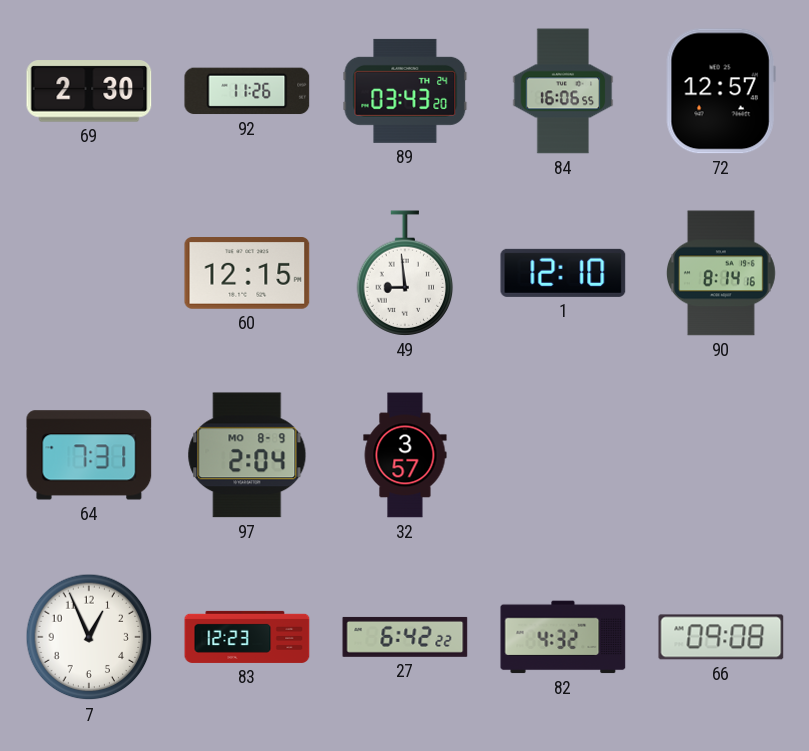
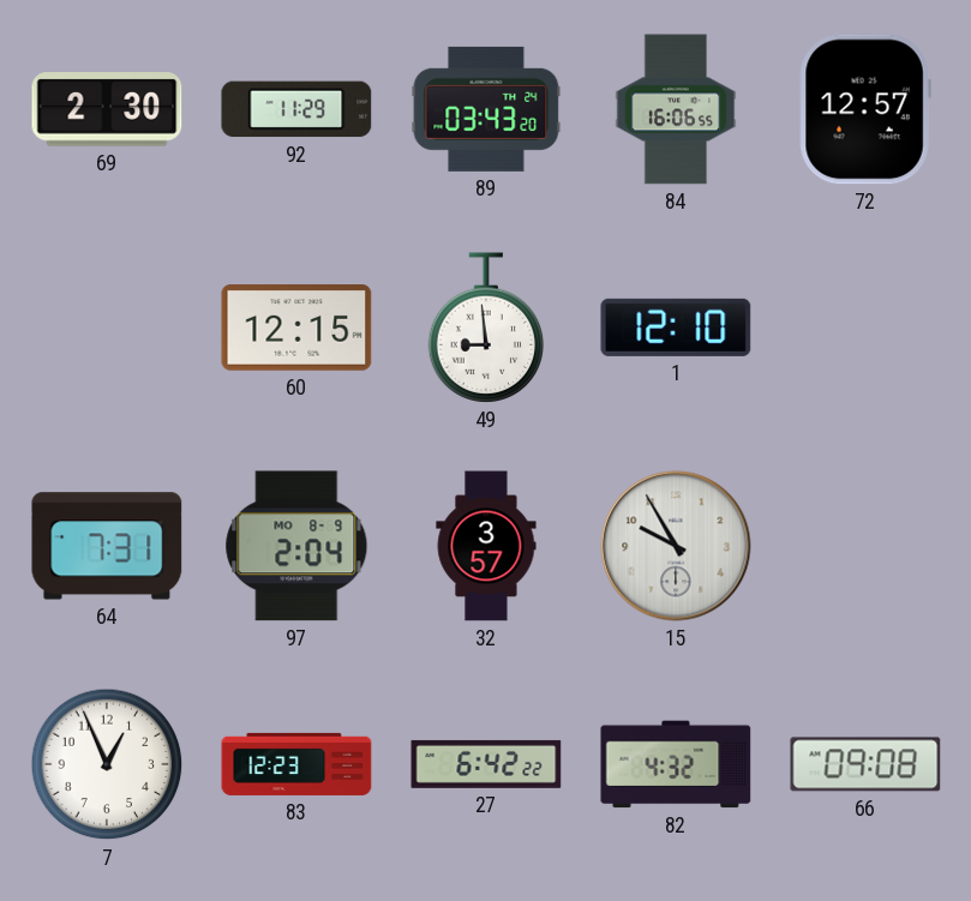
92: 11:26 -> 11:29 (296, 109)
90: 8:14 -> none (721, 273)
15: none -> 9:55 (676, 546)
